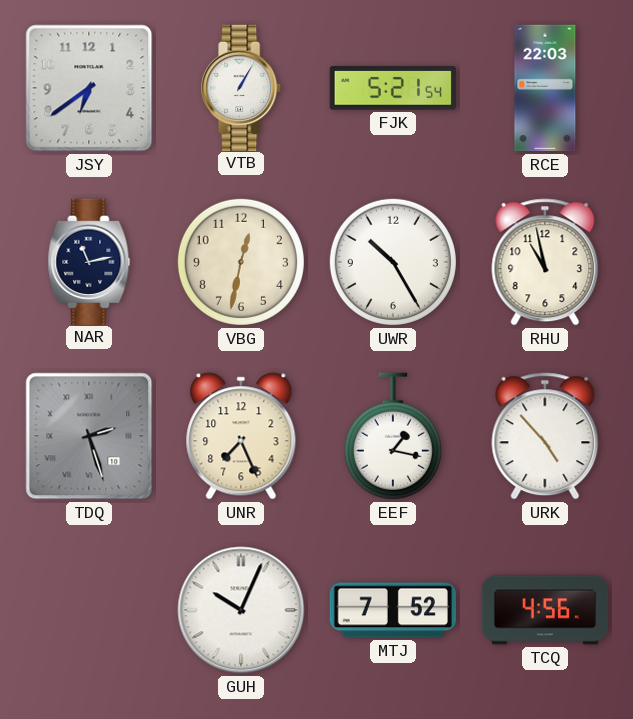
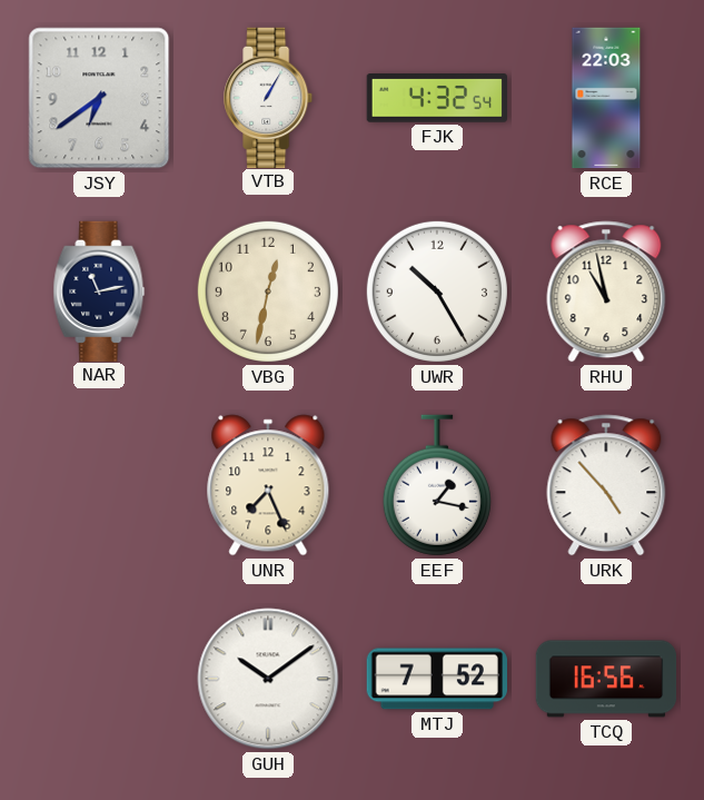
FJK: 5:21 -> 4:32 (436, 99)
TDQ: 2:27 -> none (89, 436)
GUH: 10:04 -> 10:09 (268, 679)
TCQ: 4:56 -> 16:56 (606, 679)
